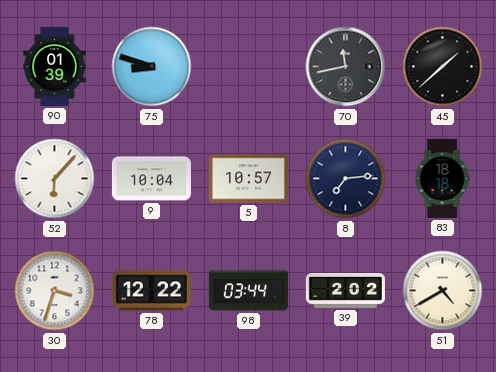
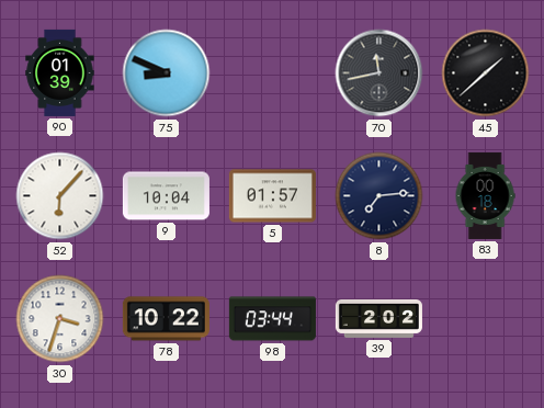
75: 8:48 -> 8:49 (167, 73)
5: 10:57 -> 01:57 (272, 196)
83: 18:18 -> 00:18 (485, 195)
78: 12:22 -> 10:22 (166, 319)
51: 4:40 -> none (443, 291)
